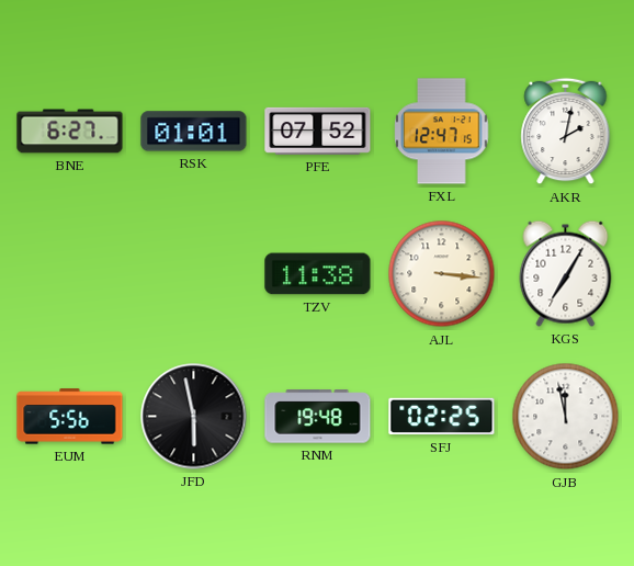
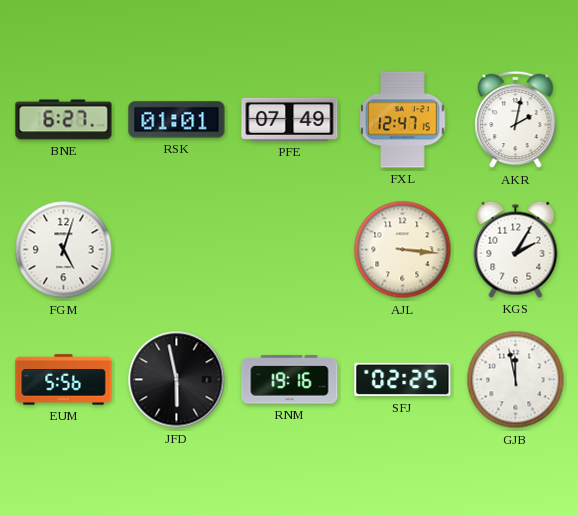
PFE: 07:52 -> 07:49 (290, 119)
FGM: none -> 5:03 (64, 250)
TZV: 11:38 -> none (318, 274)
KGS: 7:05 -> 2:05 (516, 249)
RNM: 19:48 -> 19:16 (290, 380)
